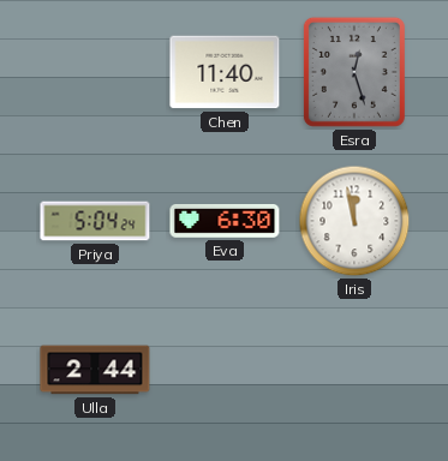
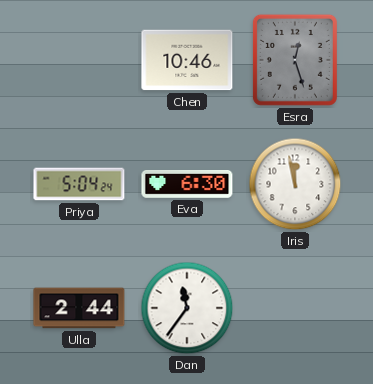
Chen: 11:40 -> 10:46 (187, 60)
Dan: none -> 11:36 (187, 308)
